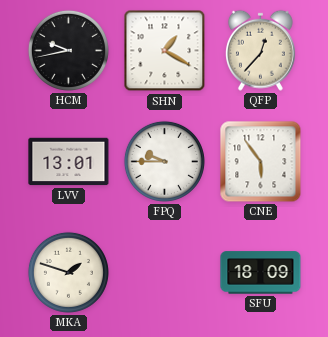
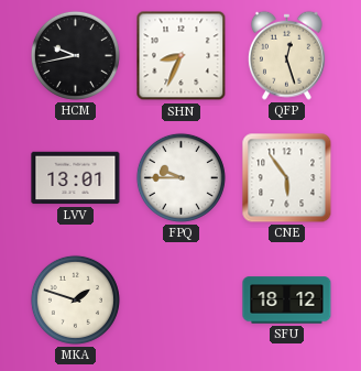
SHN: 1:20 -> 8:34 (182, 56)
QFP: 12:37 -> 12:27 (286, 55)
SFU: 18:09 -> 18:12 (287, 301)
